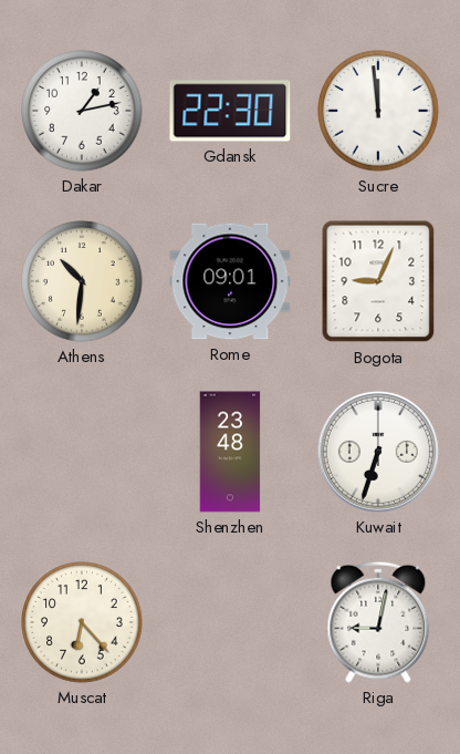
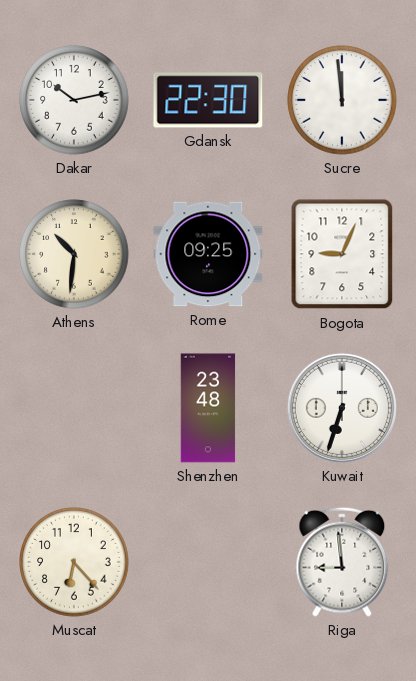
Dakar: 1:13 -> 10:13 (74, 100)
Rome: 09:01 -> 09:25 (208, 254)
Riga: 9:02 -> 8:59 (342, 562)
